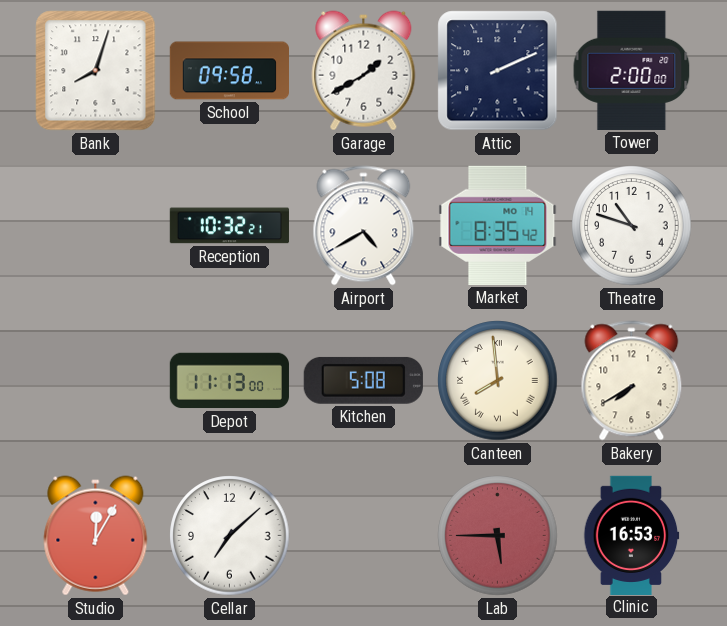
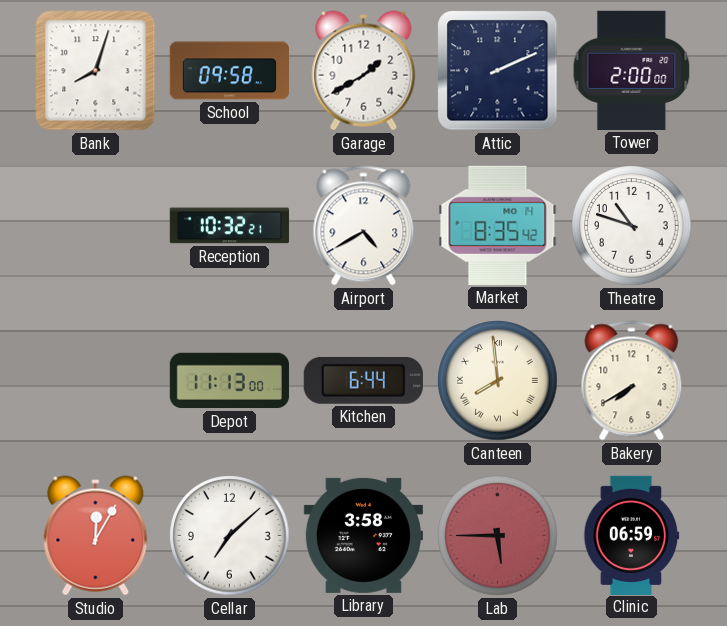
Kitchen: 5:08 -> 6:44 (363, 380)
Library: none -> 3:58 (363, 535)
Clinic: 16:53 -> 06:59 (631, 535)
